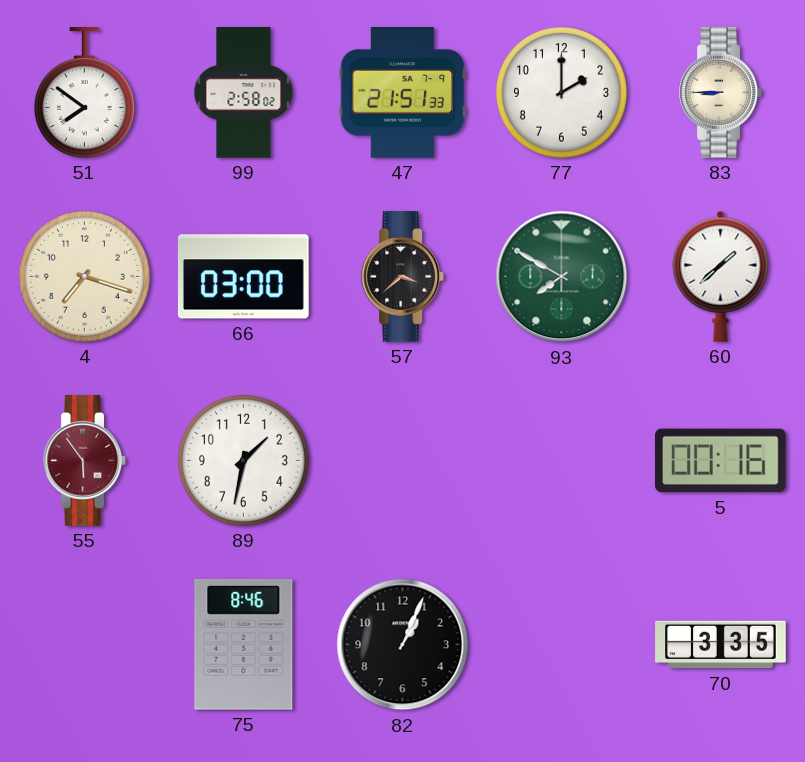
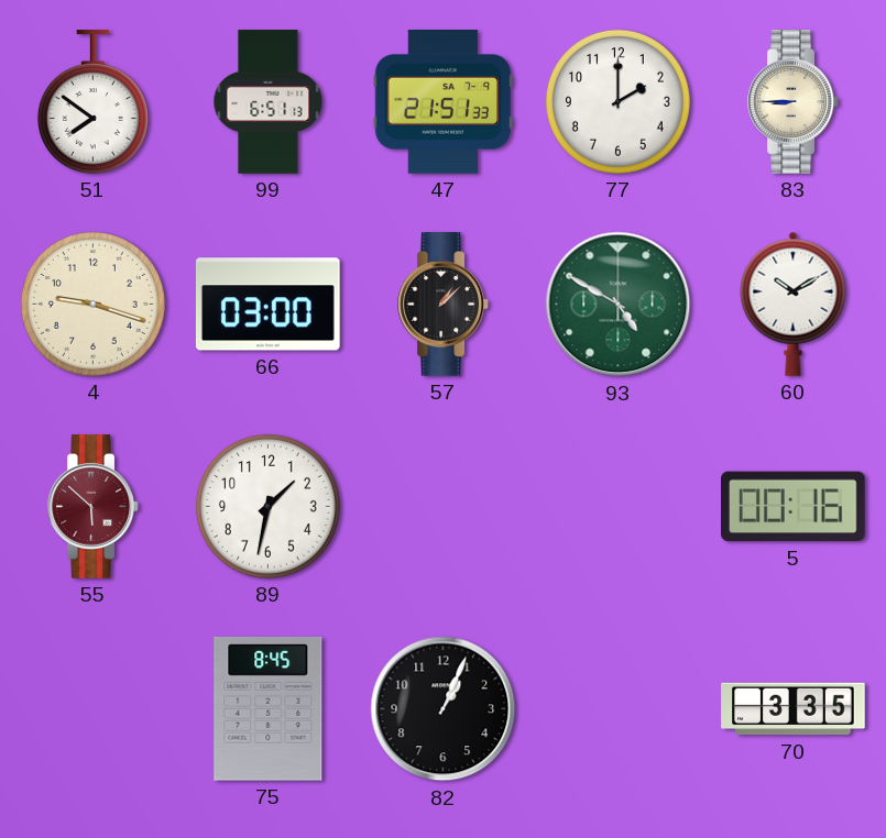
99: 2:58 -> 6:51 (269, 102)
4: 7:18 -> 9:18 (92, 304)
57: 3:38 -> 1:08 (444, 305)
93: 7:50 -> 4:50 (619, 305)
60: 1:38 -> 10:10 (794, 304)
55: 5:54 -> 5:52 (94, 507)
75: 8:46 -> 8:45 (269, 708)
